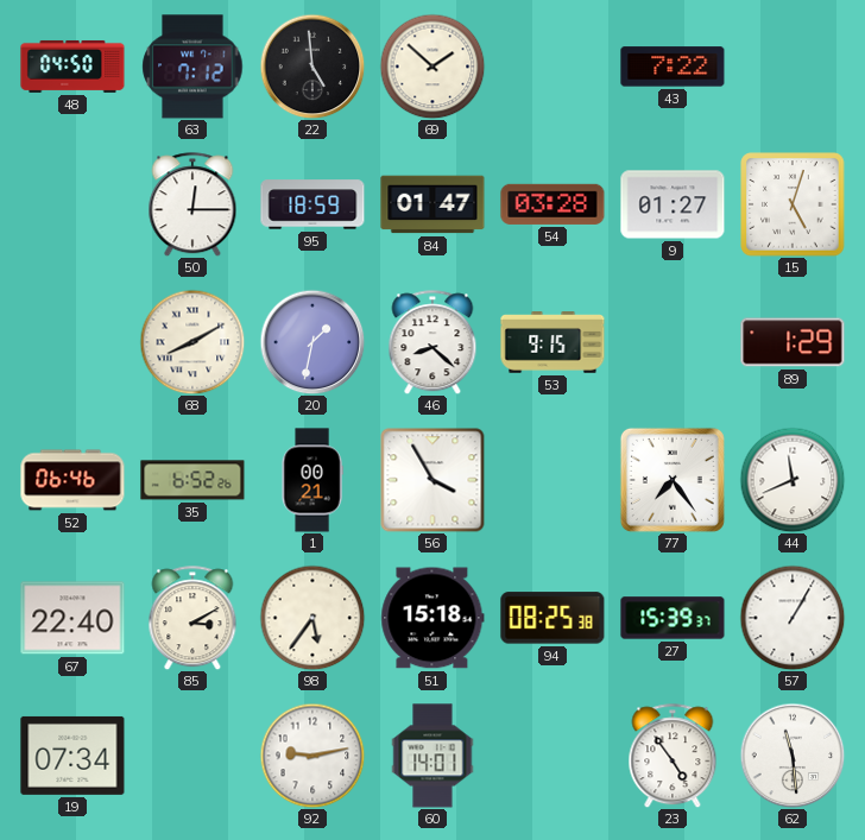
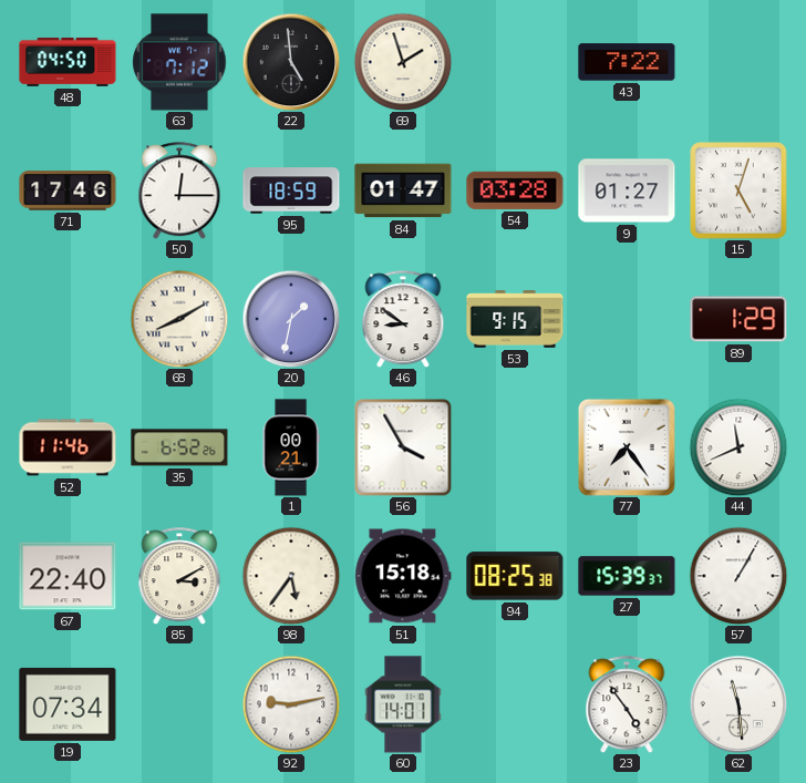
69: 1:52 -> 1:57 (403, 62)
71: none -> 17:46 (68, 190)
46: 8:22 -> 8:51 (403, 319)
52: 06:46 -> 11:46 (68, 447)
